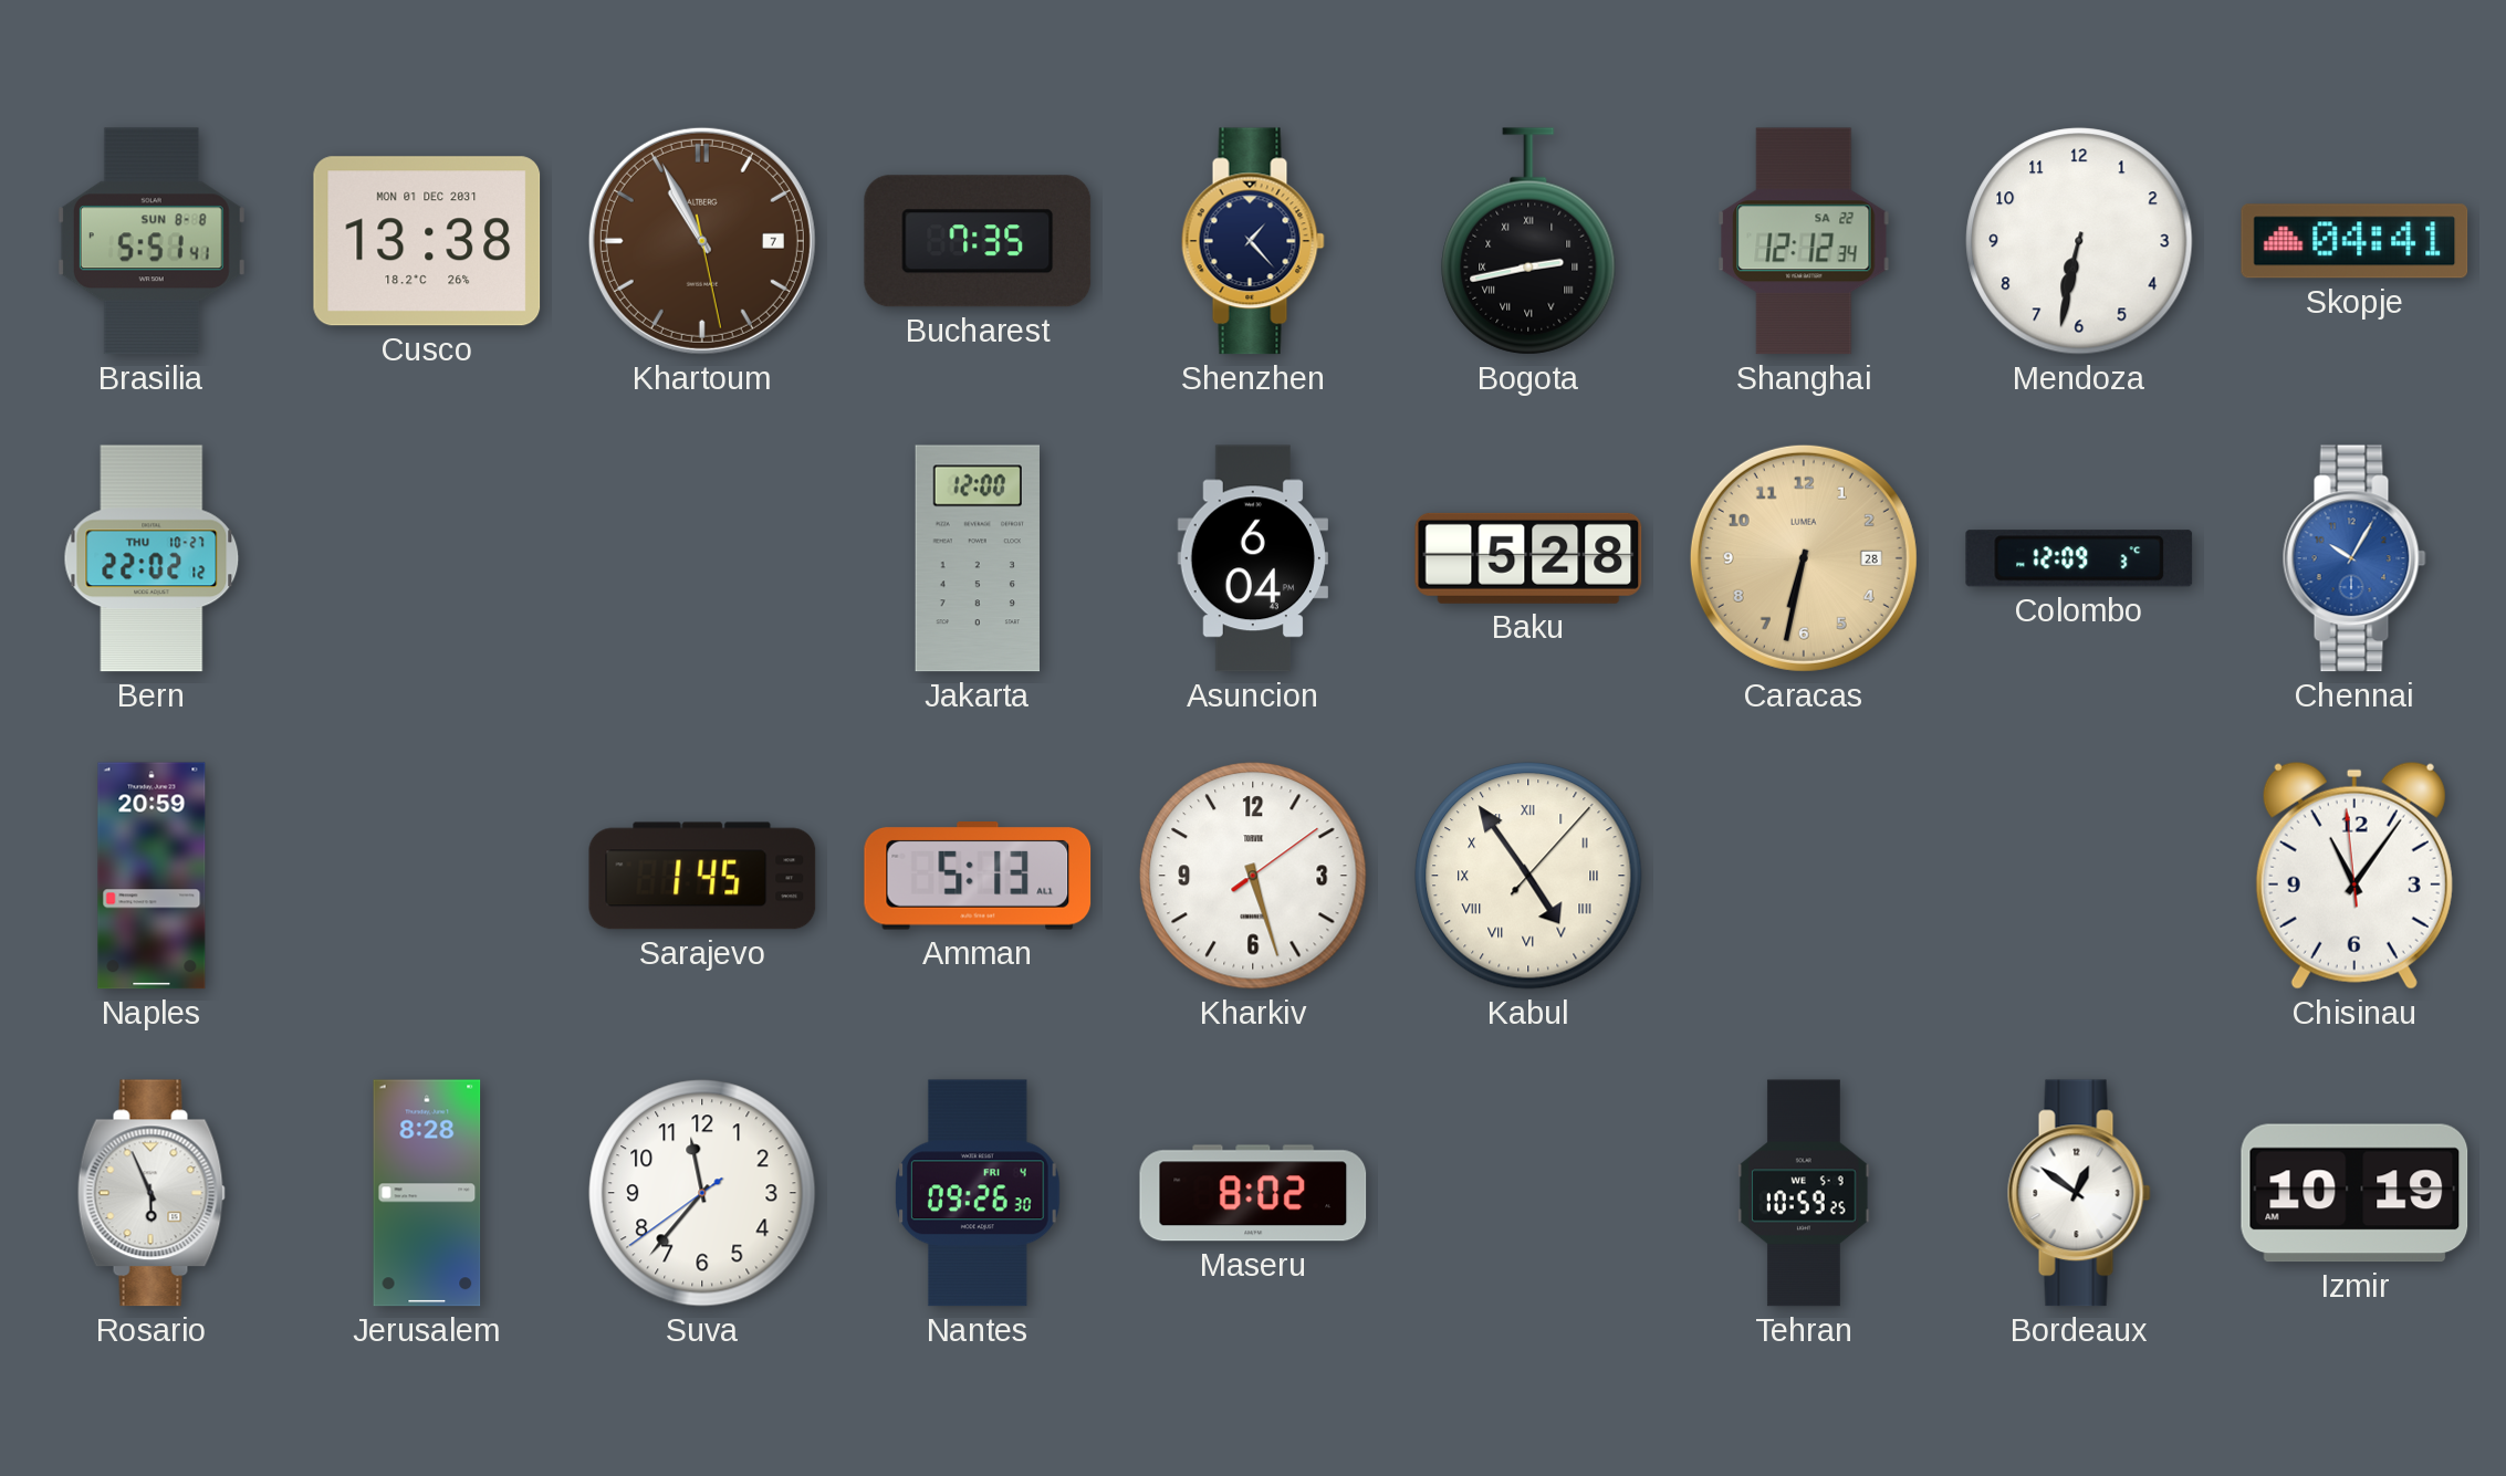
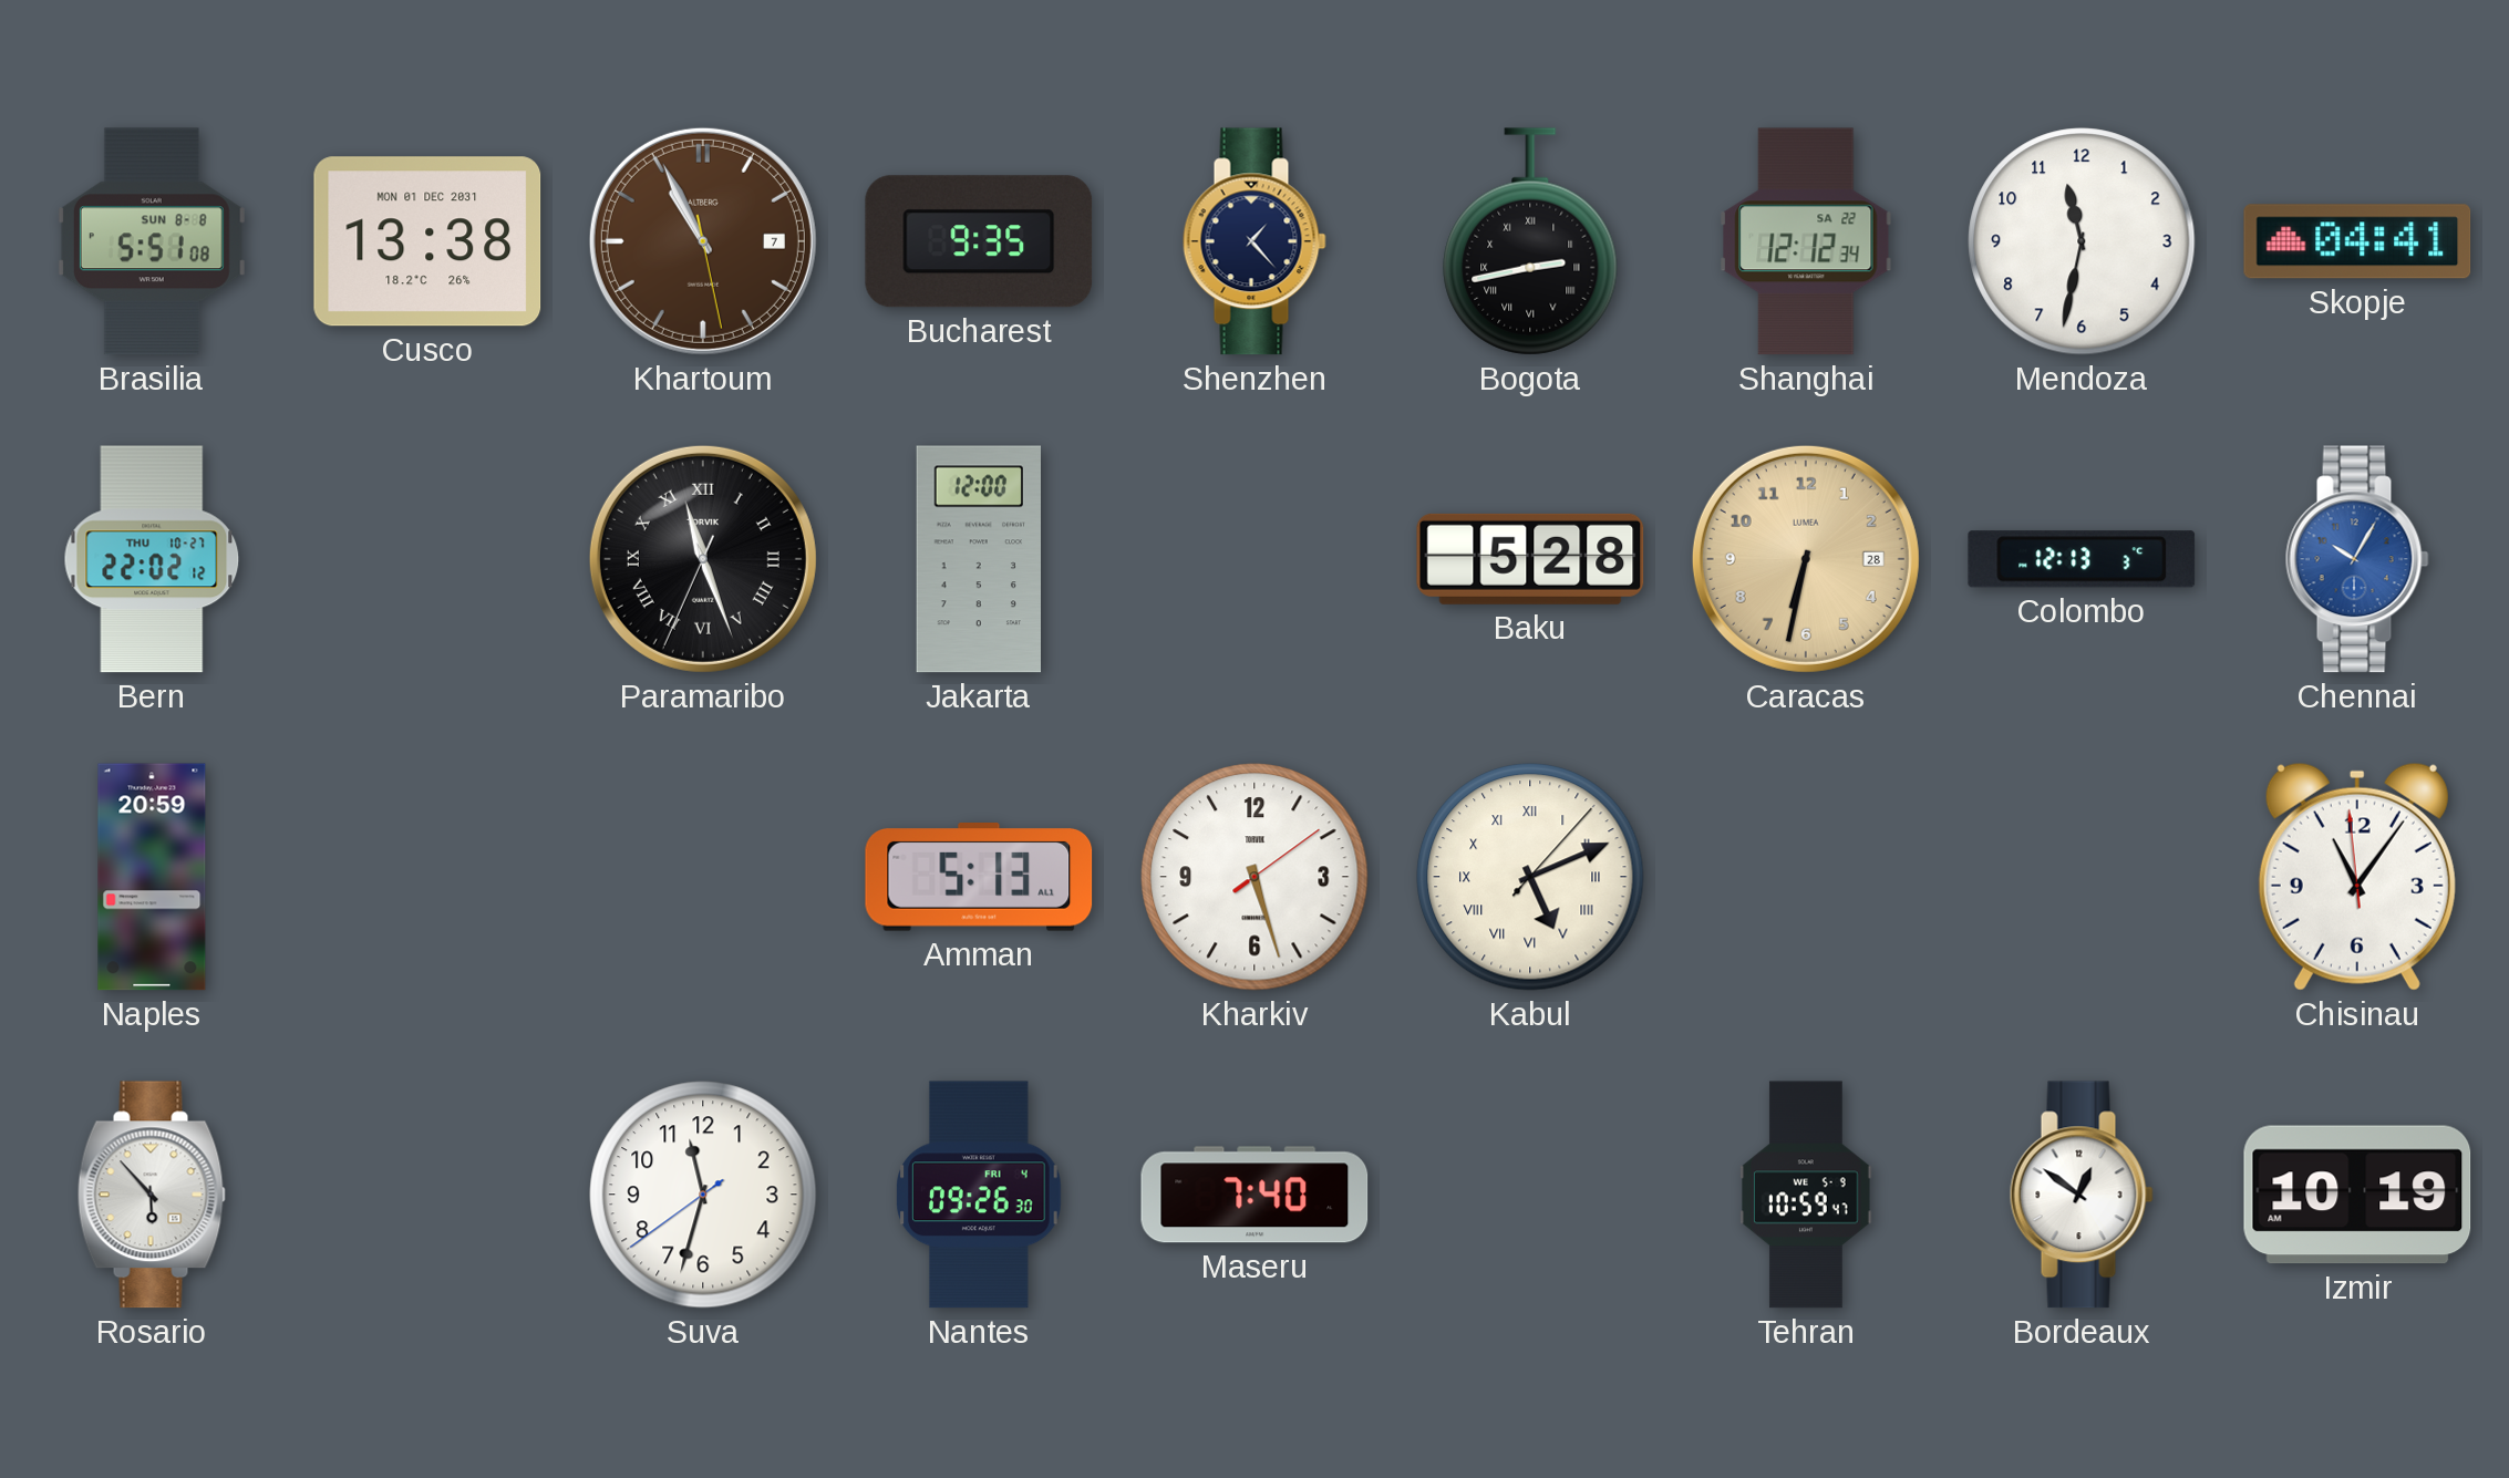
Brasilia: 5:51:41 -> 5:51:08 (152, 241)
Bucharest: 7:35 -> 9:35 (979, 241)
Mendoza: 6:32 -> 11:32 (2082, 241)
Paramaribo: none -> 11:26 (703, 559)
Asuncion: 6:04 -> none (1253, 558)
Colombo: 12:09 -> 12:13 (2082, 559)
Sarajevo: 1:45 -> none (702, 876)
Kabul: 4:54 -> 5:11 (1530, 877)
Rosario: 5:56 -> 5:53 (152, 1195)
Jerusalem: 8:28 -> none (427, 1193)
Suva: 11:36 -> 11:32 (703, 1195)
Maseru: 8:02 -> 7:40 (1254, 1195)
Tehran: 10:59:25 -> 10:59:47 (1806, 1195)
